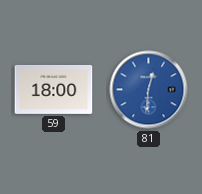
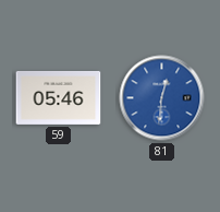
59: 18:00 -> 05:46 (59, 97)
